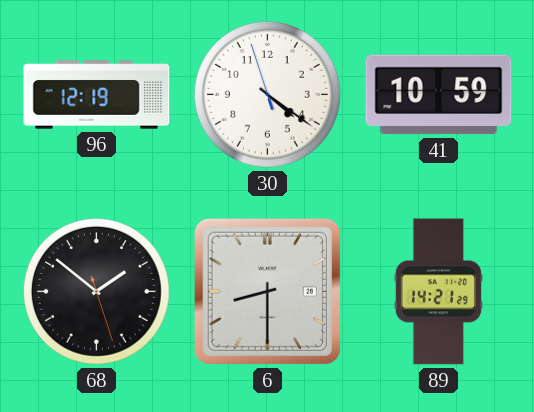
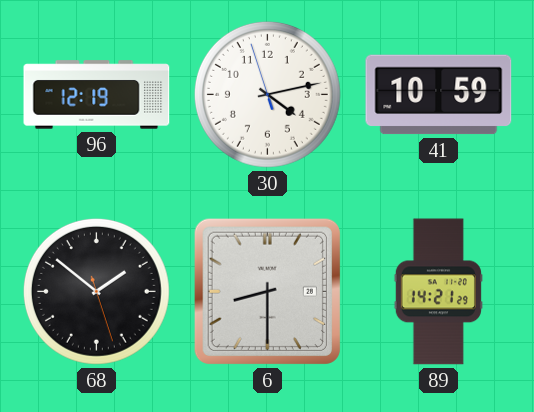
30: 4:20 -> 4:12 (267, 94)
